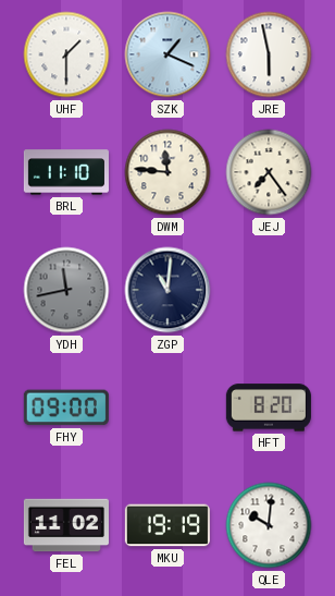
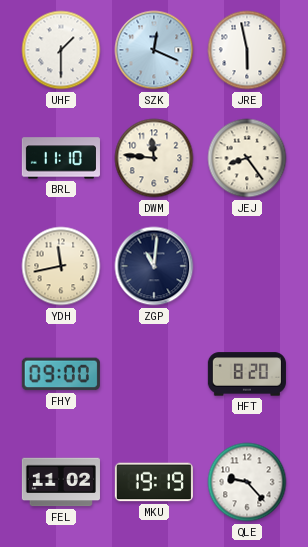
SZK: 1:19 -> 12:19 (154, 50)
JEJ: 7:24 -> 8:24 (247, 158)
YDH dial: grey -> cream (61, 266)
QLE: 10:01 -> 9:23 (247, 482)
